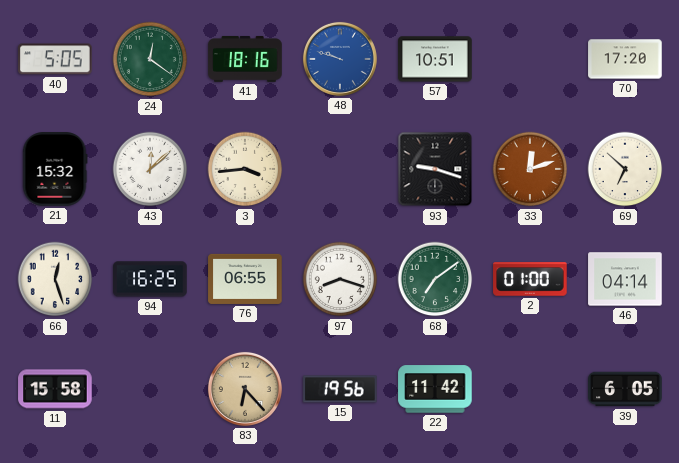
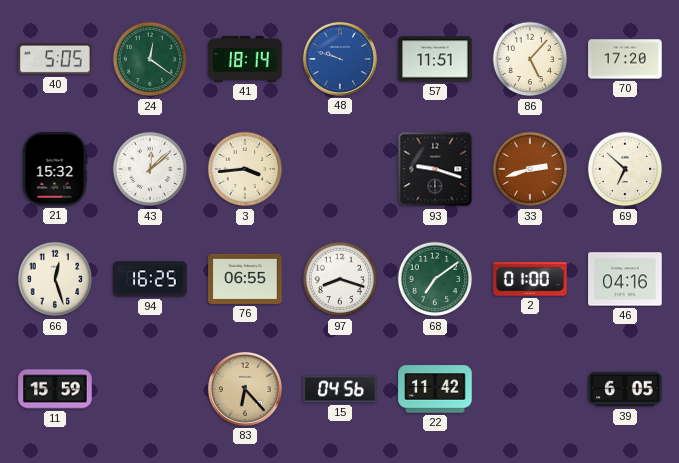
41: 18:16 -> 18:14 (245, 59)
57: 10:51 -> 11:51 (435, 59)
86: none -> 5:07 (530, 59)
33: 12:12 -> 2:42 (530, 169)
46: 04:14 -> 04:16 (625, 279)
11: 15:58 -> 15:59 (55, 389)
15: 19:56 -> 04:56 (340, 389)
